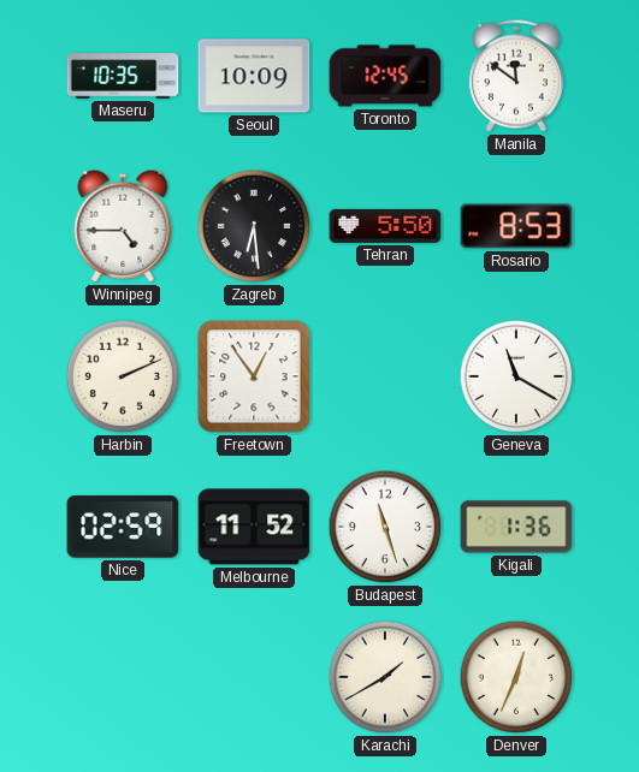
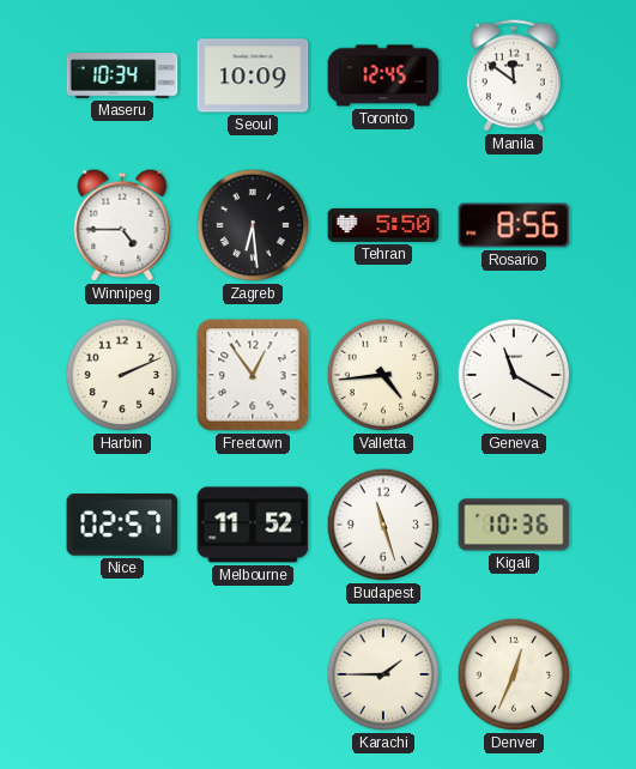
Maseru: 10:35 -> 10:34 (122, 75)
Rosario: 8:53 -> 8:56 (514, 225)
Valletta: none -> 4:44 (383, 375)
Nice: 02:59 -> 02:57 (122, 525)
Kigali: 1:36 -> 10:36 (514, 525)
Karachi: 1:40 -> 1:45 (383, 674)
